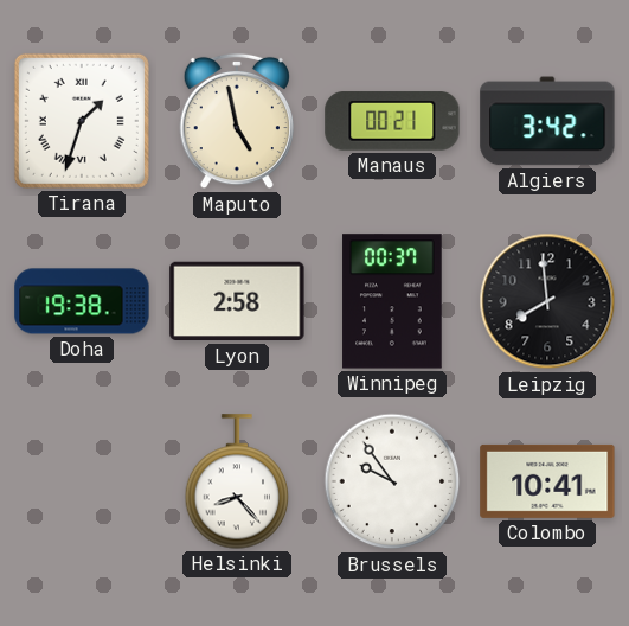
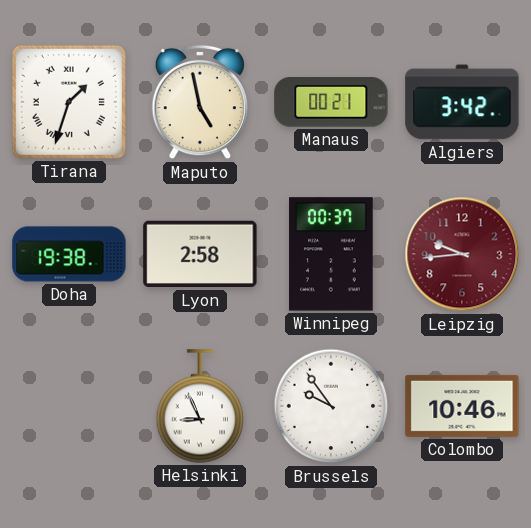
Leipzig: 7:59 -> 9:44 (462, 254)
Leipzig dial: black -> burgundy (462, 254)
Helsinki: 8:23 -> 8:56 (200, 406)
Colombo: 10:41 -> 10:46 (462, 406)
